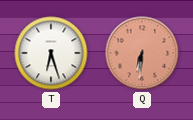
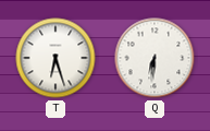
Q dial: salmon -> white (155, 58)
